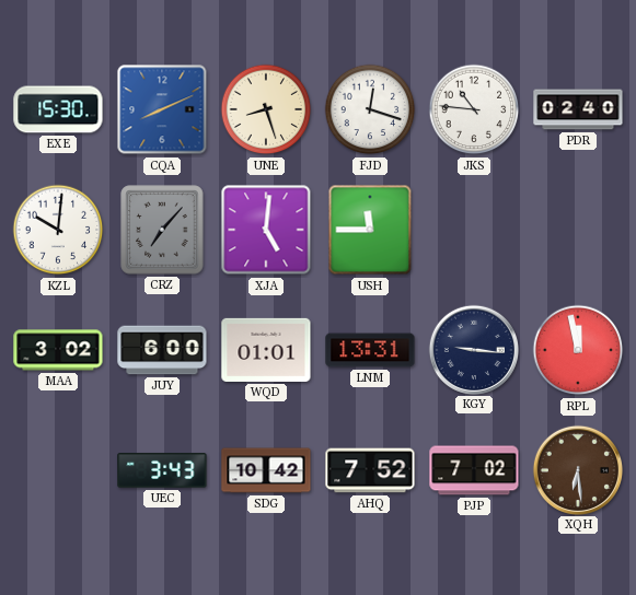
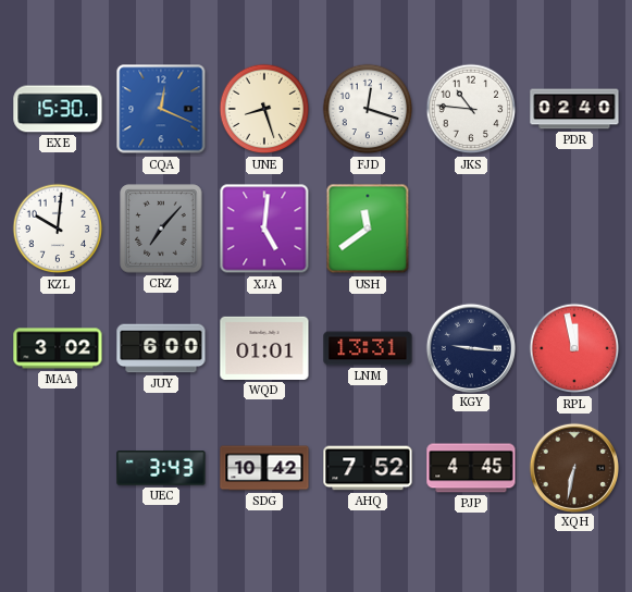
CQA: 8:11 -> 12:19 (161, 109)
USH: 11:45 -> 11:39 (368, 229)
PJP: 7:02 -> 4:45 (471, 468)
XQH: 6:29 -> 6:32 (573, 467)
